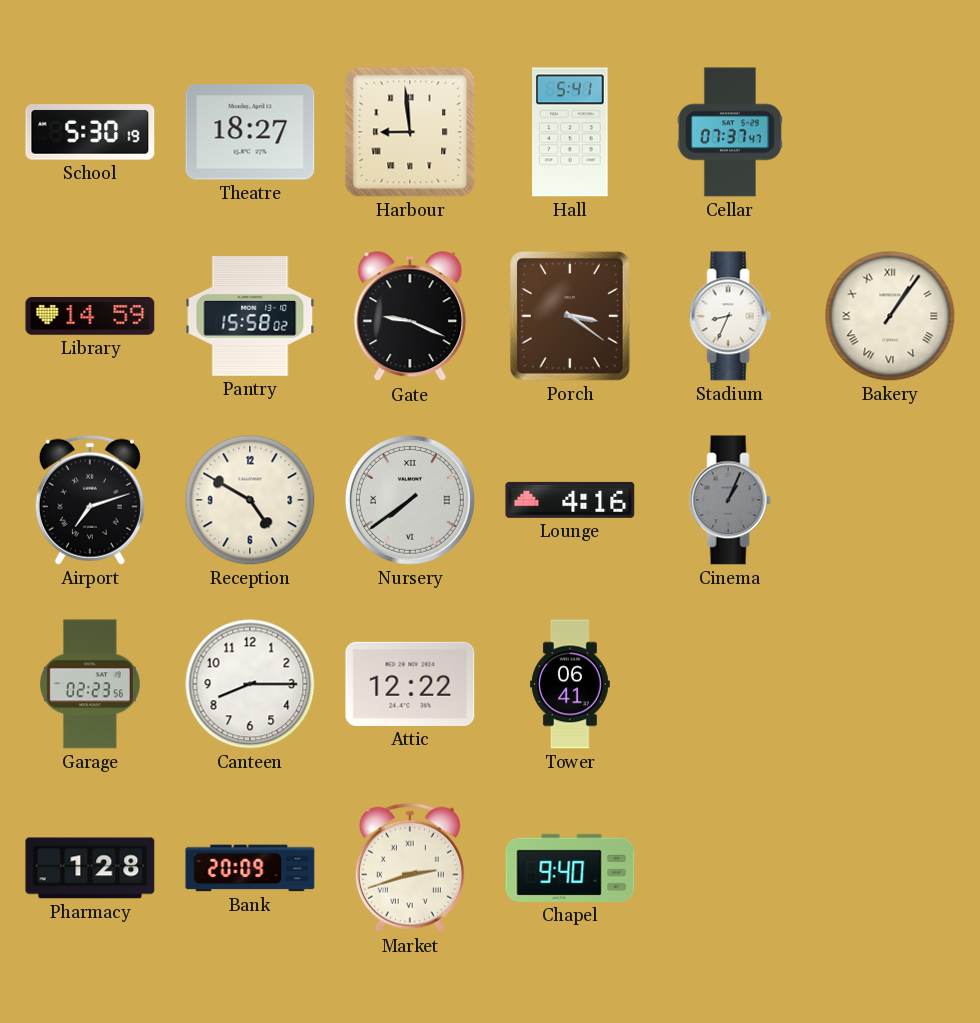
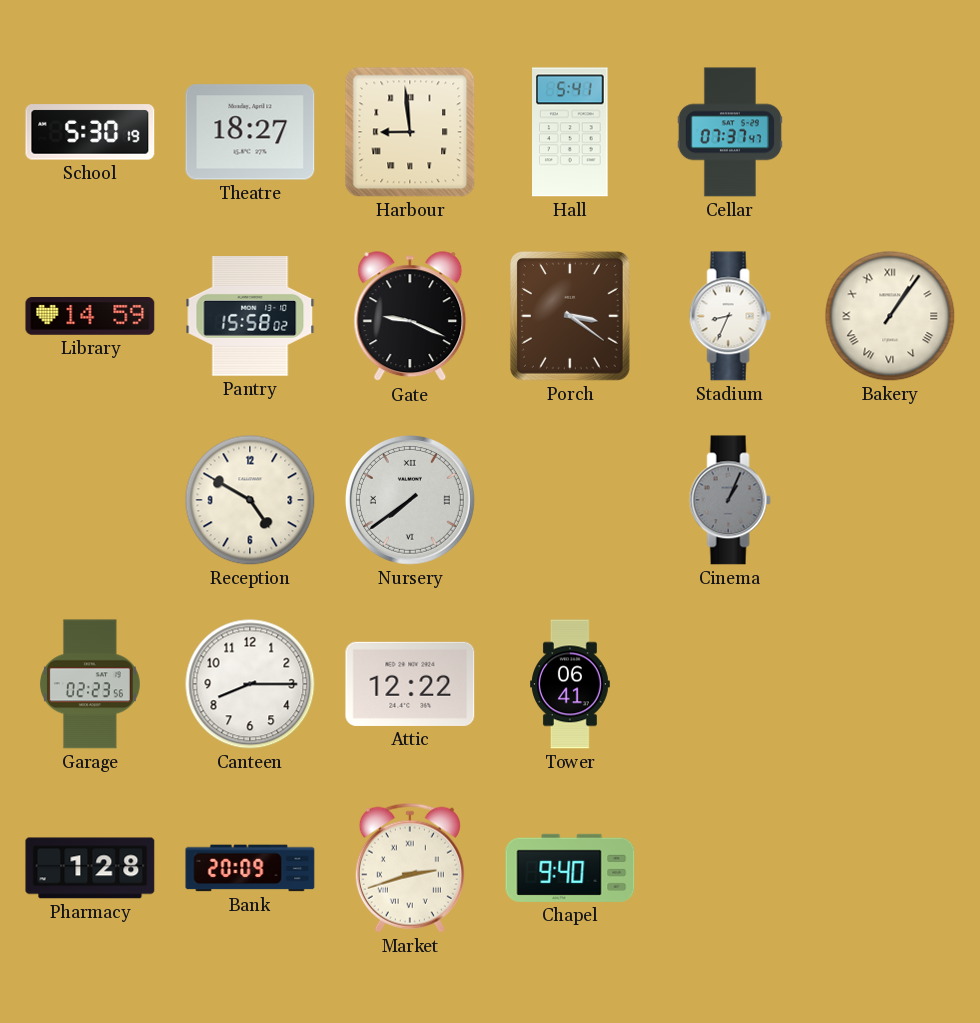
Airport: 7:12 -> none (90, 500)
Lounge: 4:16 -> none (570, 500)
